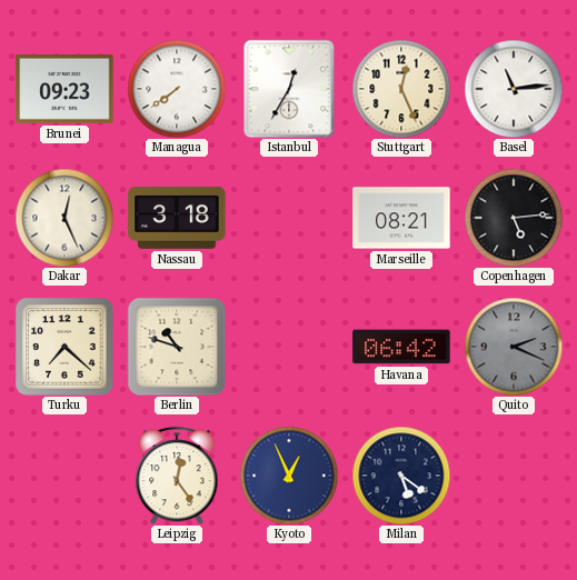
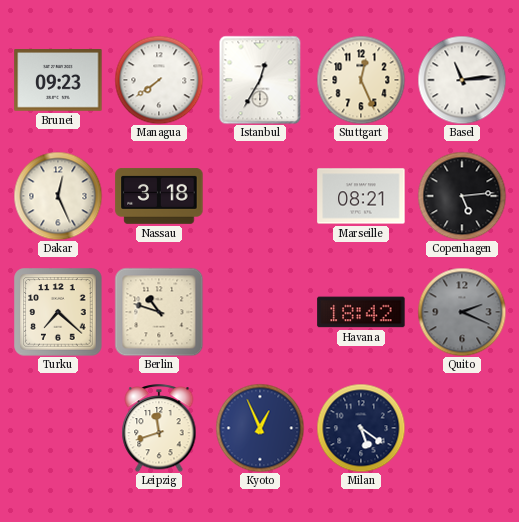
Havana: 06:42 -> 18:42 (361, 312)
Leipzig: 12:24 -> 11:42 (159, 428)
